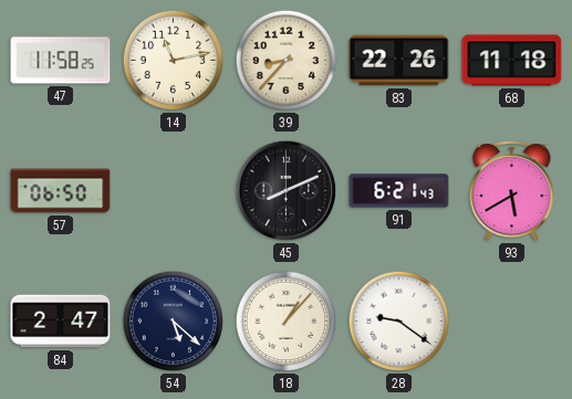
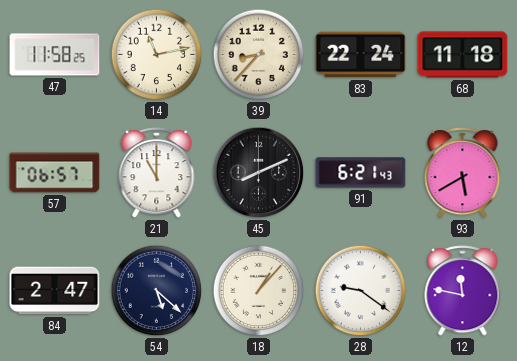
83: 22:26 -> 22:24 (361, 55)
57: 06:50 -> 06:57 (55, 173)
21: none -> 11:00 (157, 173)
12: none -> 11:47 (463, 291)
